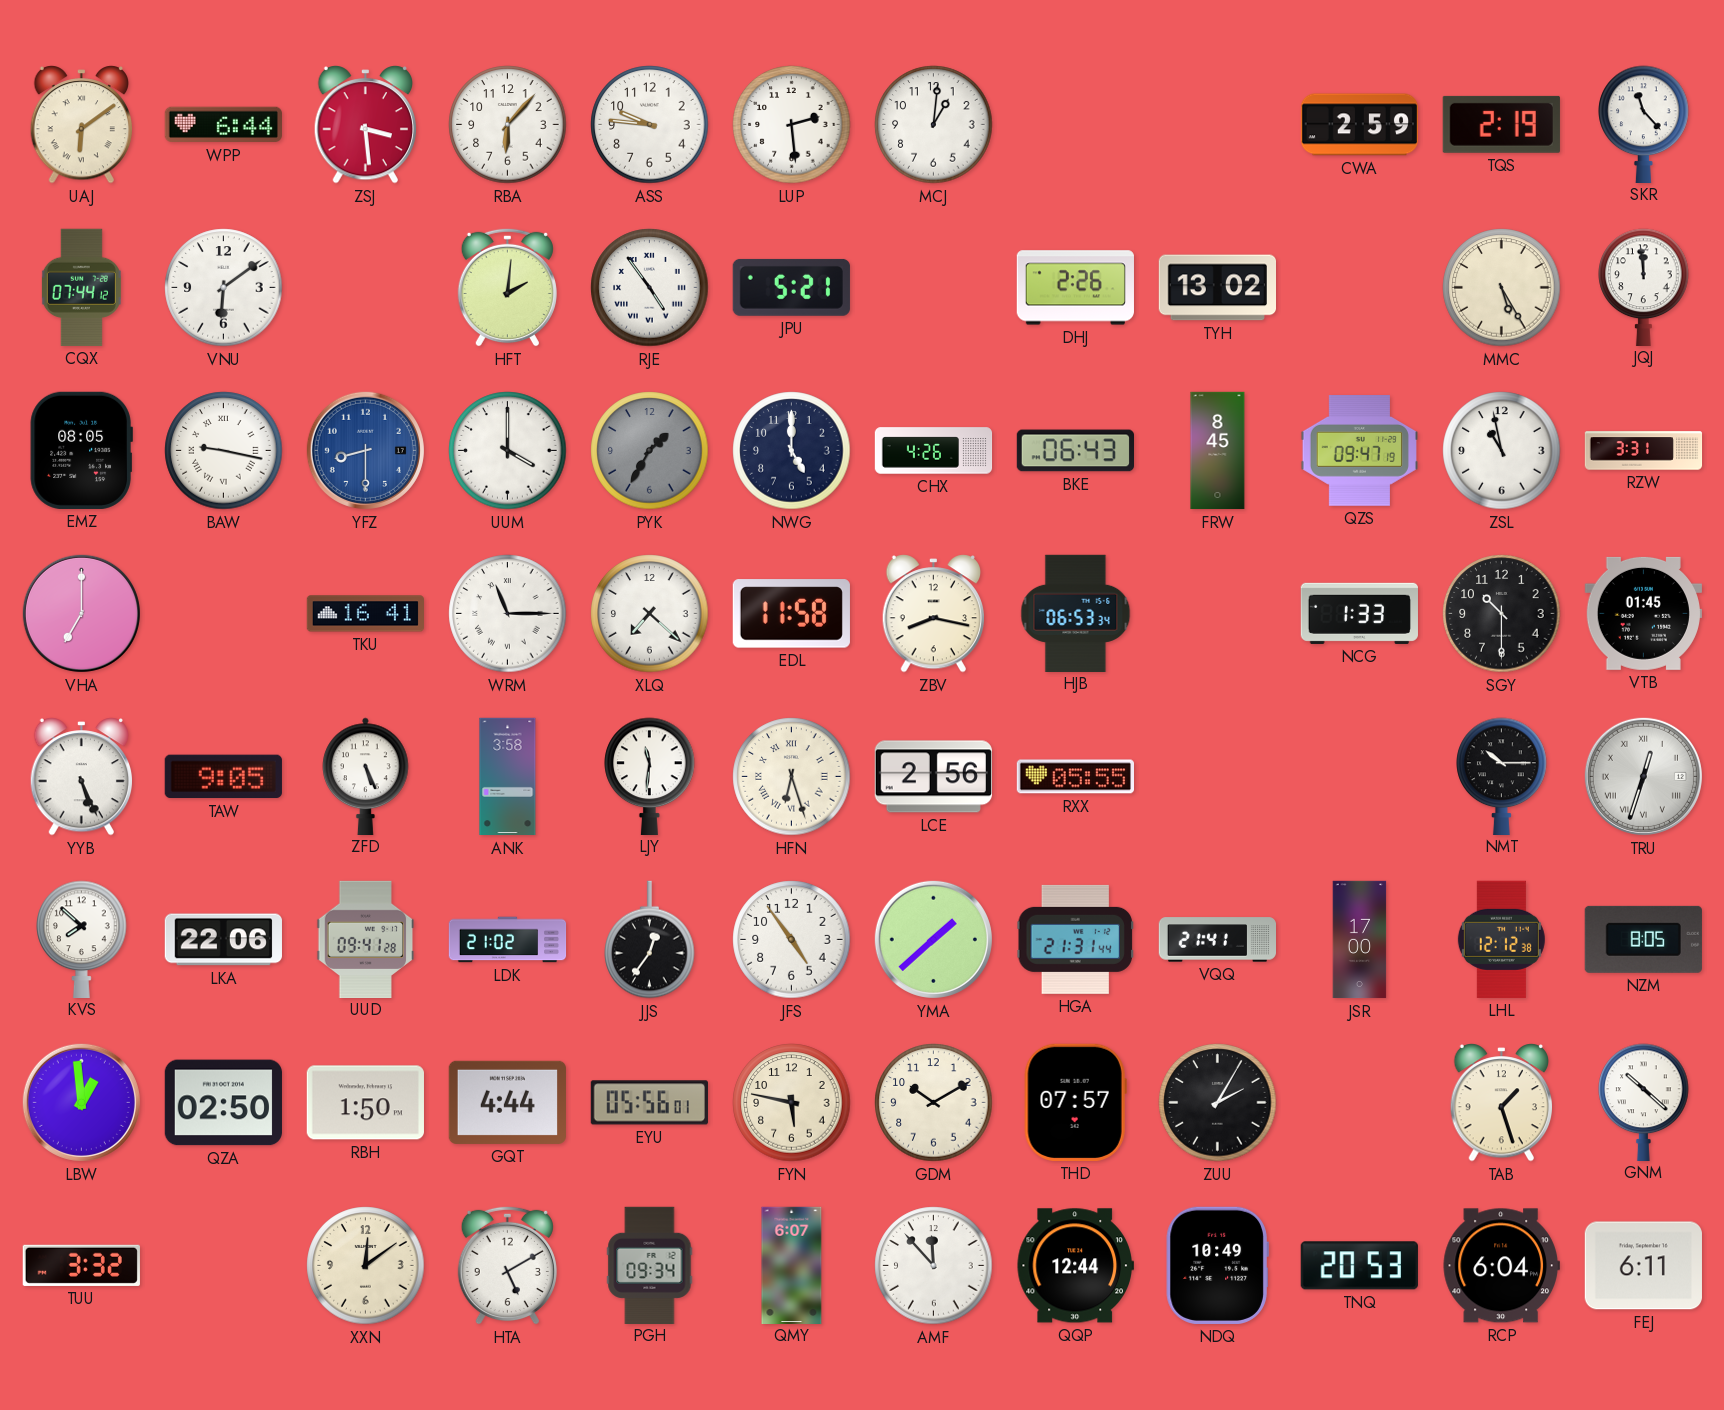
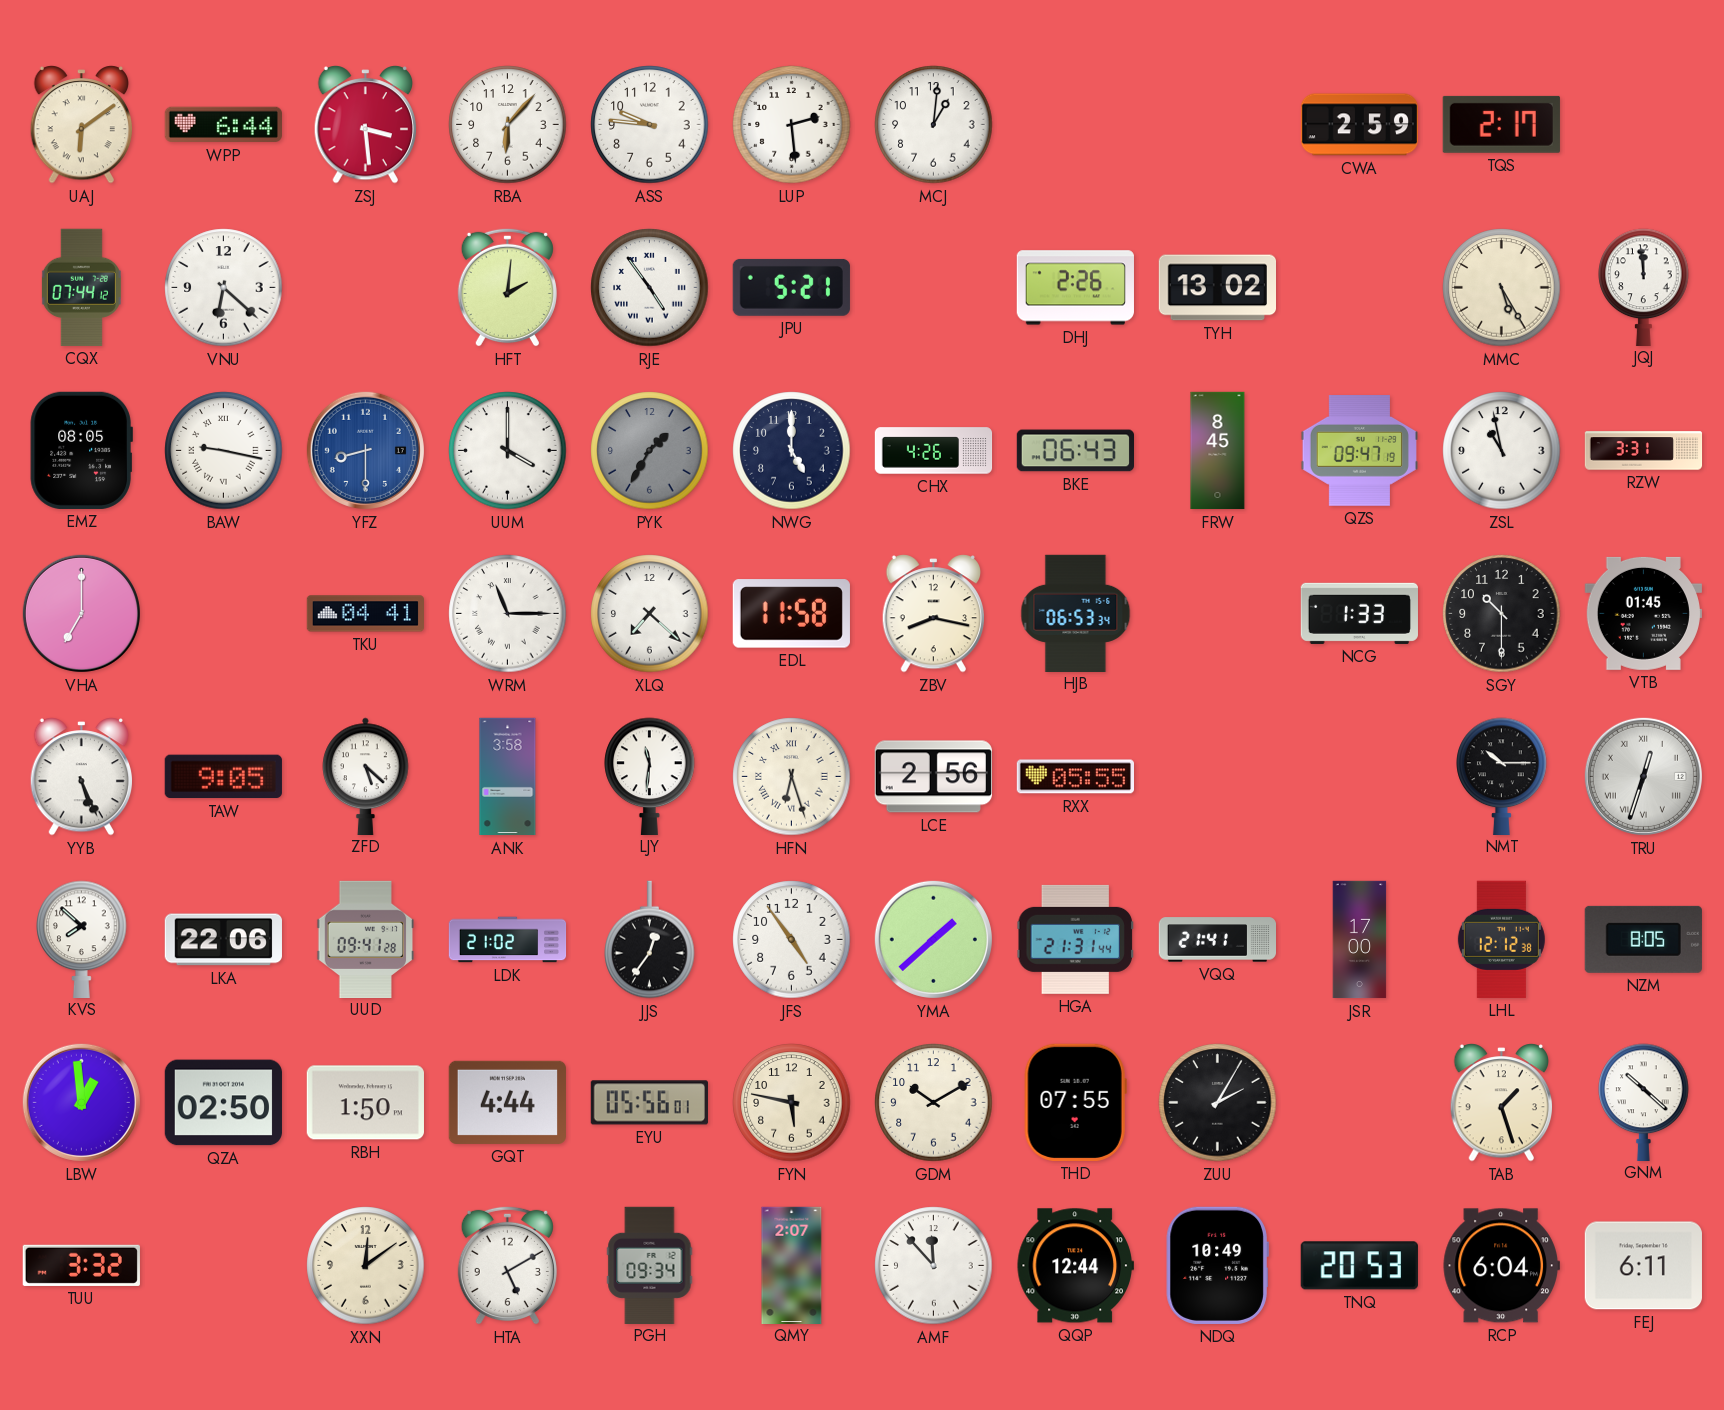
TQS: 2:19 -> 2:17 (1501, 124)
SKR: 11:23 -> none (1644, 124)
VNU: 6:09 -> 6:22 (224, 288)
TKU: 16:41 -> 04:41 (365, 614)
ZFD: 5:26 -> 5:22 (366, 776)
THD: 07:57 -> 07:55 (1075, 1102)
QMY: 6:07 -> 2:07 (792, 1265)
